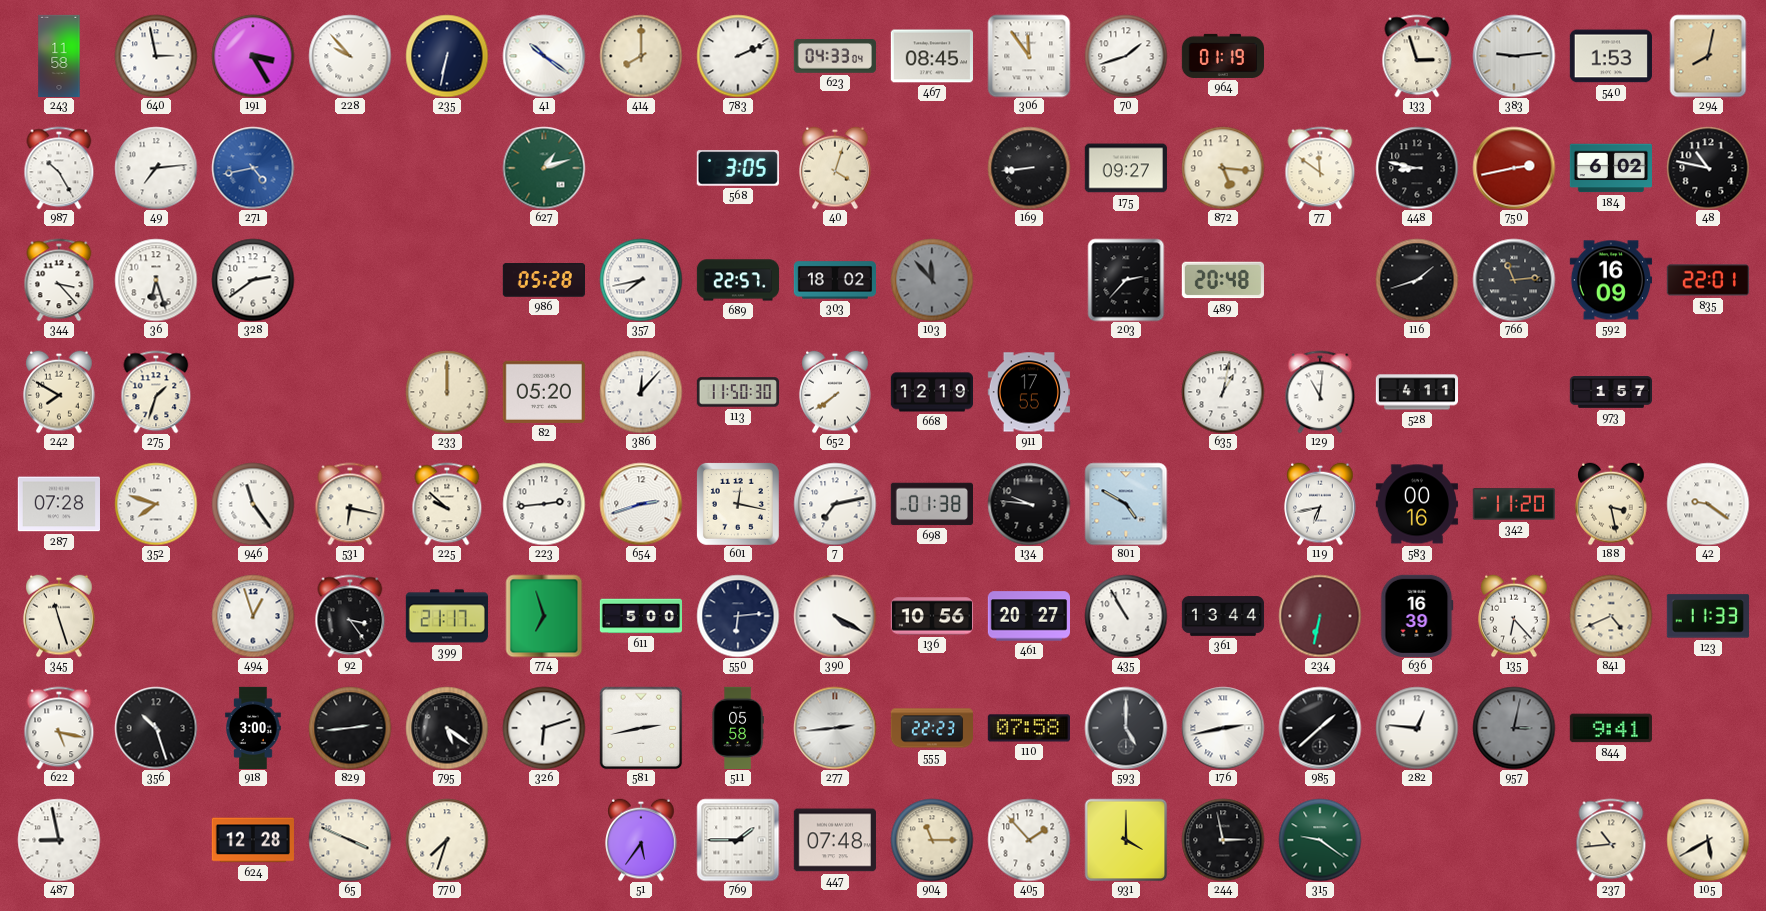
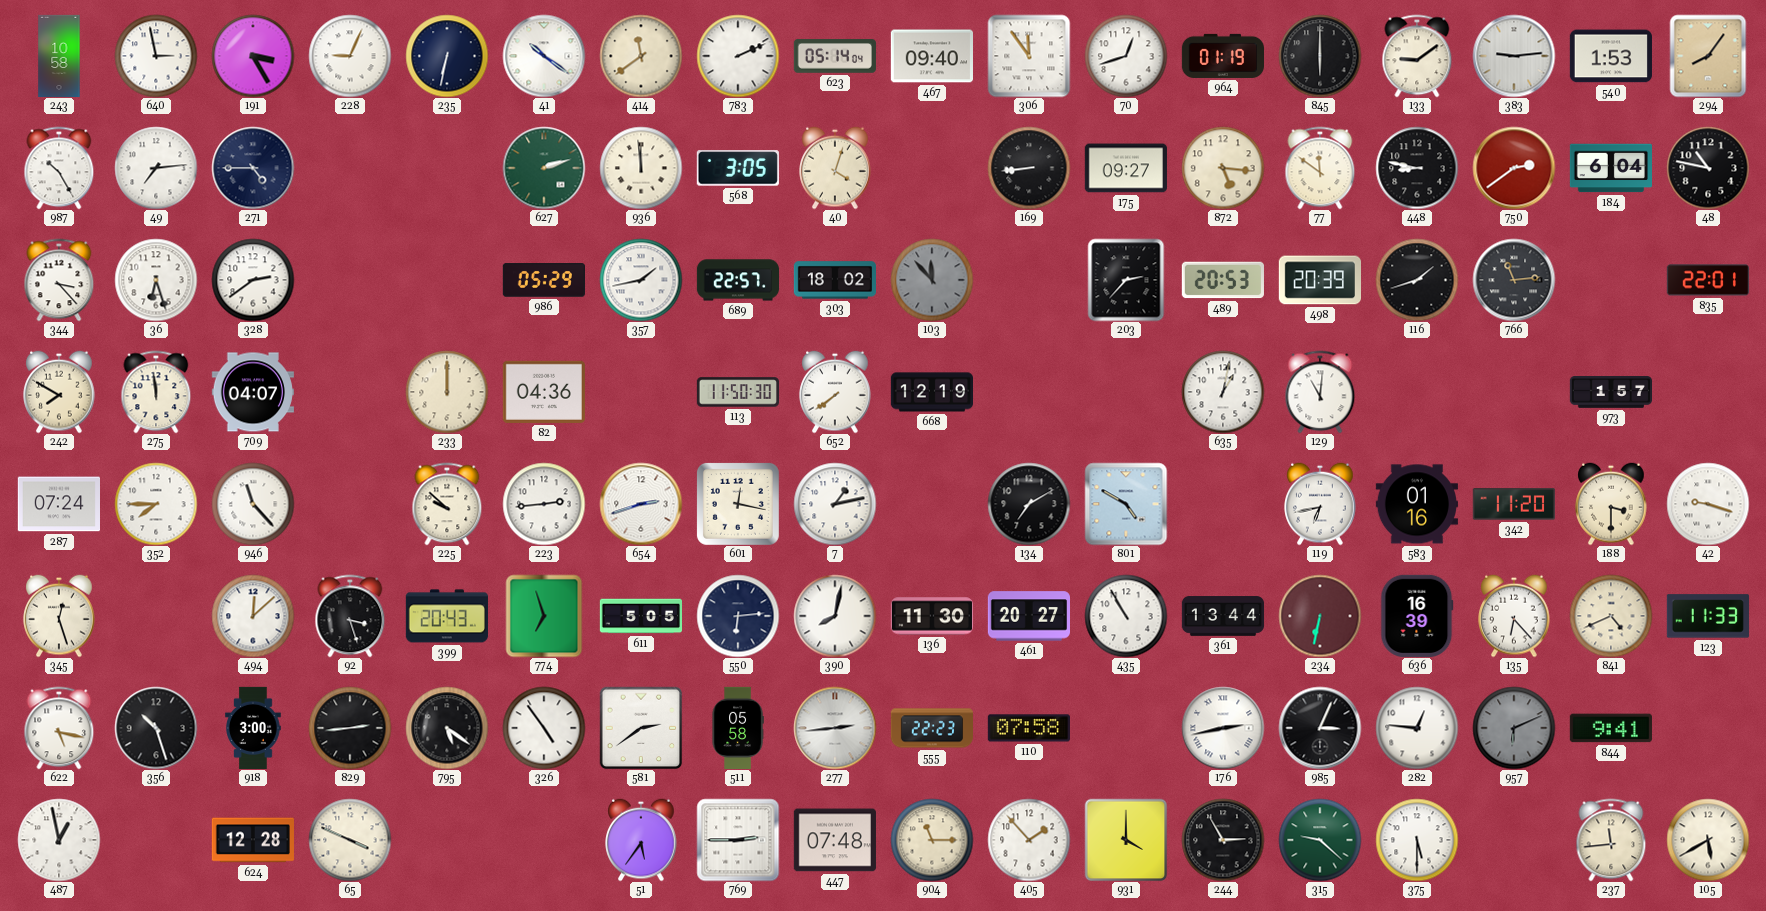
243: 11:58 -> 10:58 (59, 55)
228: 9:53 -> 9:04 (350, 56)
414: 8:00 -> 11:39 (641, 56)
623: 04:33 -> 05:14 (835, 56)
467: 08:45 -> 09:40 (931, 56)
70: 1:42 -> 12:42 (1126, 56)
845: none -> 6:00 (1320, 56)
133: 2:57 -> 9:09 (1417, 56)
294: 8:02 -> 8:06 (1708, 56)
271: 4:43 -> 4:45 (253, 168)
271 dial: blue -> navy (253, 168)
627: 1:12 -> 2:12 (544, 168)
936: none -> 11:59 (641, 168)
750: 2:43 -> 2:39 (1514, 168)
184: 6:02 -> 6:04 (1610, 168)
986: 05:28 -> 05:29 (544, 280)
357: 7:43 -> 1:43 (641, 280)
489: 20:48 -> 20:53 (1223, 280)
498: none -> 20:39 (1319, 280)
592: 16:09 -> none (1610, 280)
275: 1:33 -> 11:59 (156, 392)
709: none -> 04:07 (253, 392)
82: 05:20 -> 04:36 (544, 392)
386: 12:07 -> none (641, 392)
911: 17:55 -> none (1028, 392)
528: 4:11 -> none (1416, 392)
287: 07:28 -> 07:24 (58, 504)
352: 7:48 -> 7:45 (156, 504)
946: 11:24 -> 11:23 (253, 504)
531: 6:17 -> none (350, 504)
7: 7:13 -> 1:13 (835, 504)
698: 01:38 -> none (931, 504)
134: 9:46 -> 7:10 (1029, 504)
583: 00:16 -> 01:16 (1416, 504)
188: 3:28 -> 3:30 (1611, 504)
42: 9:21 -> 9:18 (1708, 504)
345: 11:27 -> 12:27 (59, 616)
494: 12:57 -> 12:08 (253, 616)
92: 3:24 -> 3:27 (350, 616)
399: 21:17 -> 20:43 (447, 616)
611: 5:00 -> 5:05 (640, 616)
390: 4:20 -> 8:02 (835, 616)
136: 10:56 -> 11:30 (931, 616)
326: 6:12 -> 4:54 (544, 728)
581: 2:43 -> 2:39 (641, 728)
593: 5:00 -> none (1126, 728)
985: 1:38 -> 3:04 (1320, 728)
957: 3:02 -> 6:11 (1514, 728)
487: 8:58 -> 12:58 (59, 840)
770: 7:33 -> none (447, 840)
769: 1:45 -> 2:45 (738, 840)
244: 2:58 -> 2:55 (1223, 840)
315: 9:21 -> 9:22 (1320, 840)
375: none -> 5:30 (1417, 840)
237: 10:44 -> 11:44 (1611, 840)
